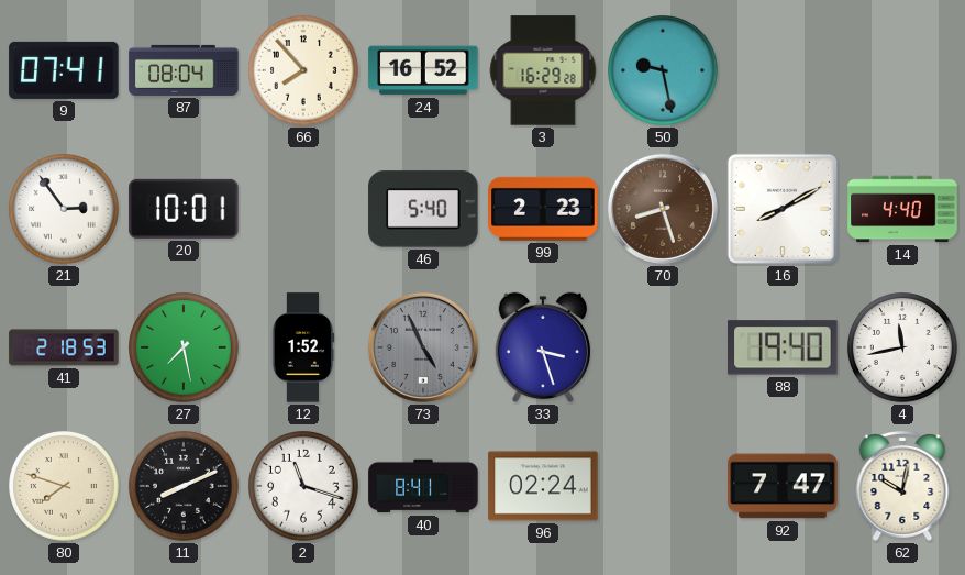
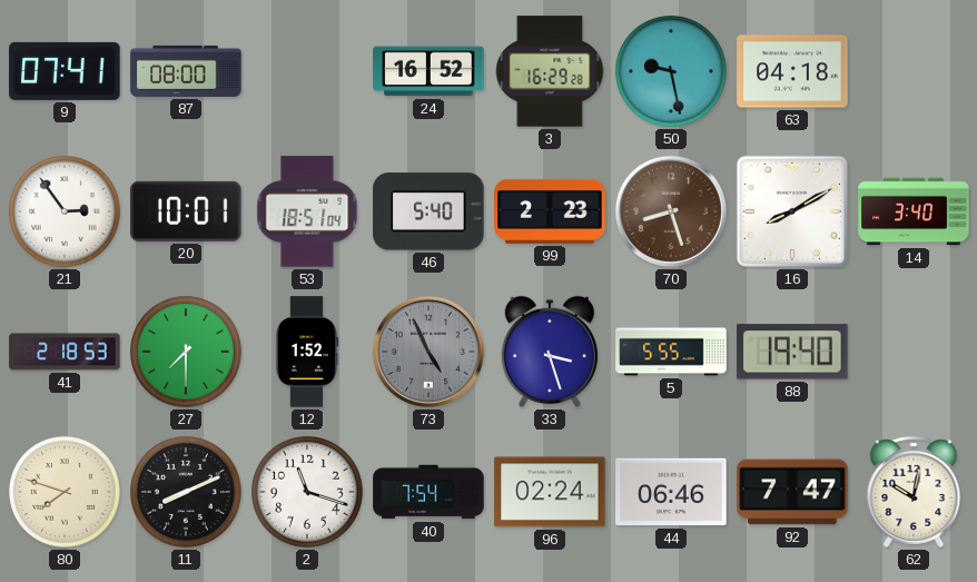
87: 08:04 -> 08:00 (186, 71)
66: 7:53 -> none (304, 71)
63: none -> 04:18 (792, 71)
53: none -> 18:51 (307, 211)
14: 4:40 -> 3:40 (914, 211)
27: 7:28 -> 7:30 (187, 353)
5: none -> 5:55 (671, 352)
4: 11:43 -> none (903, 349)
40: 8:41 -> 7:54 (428, 492)
44: none -> 06:46 (671, 492)
